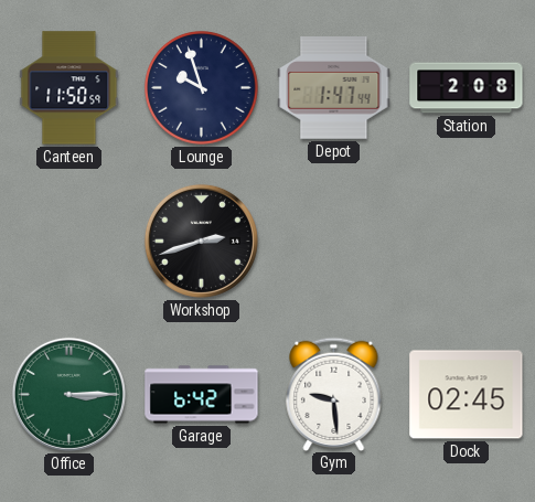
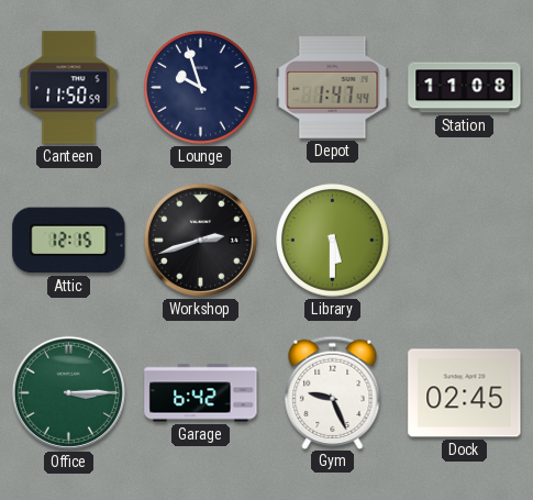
Station: 2:08 -> 11:08 (465, 88)
Attic: none -> 12:15 (69, 241)
Library: none -> 5:30 (333, 241)
Gym: 9:29 -> 9:26 (333, 392)
